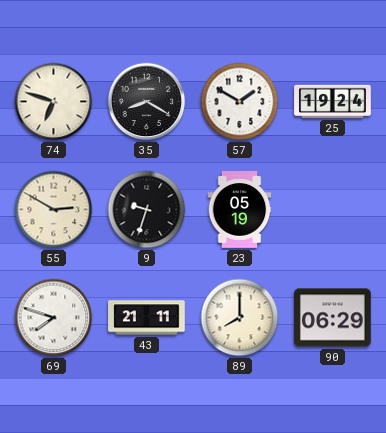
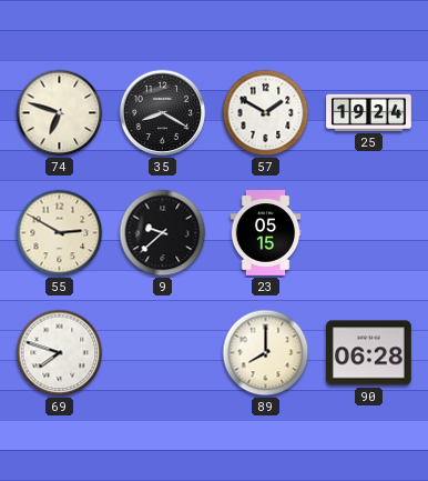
9: 9:33 -> 9:38 (163, 233)
23: 05:19 -> 05:15 (266, 233)
43: 21:11 -> none (147, 318)
90: 06:29 -> 06:28 (369, 353)
